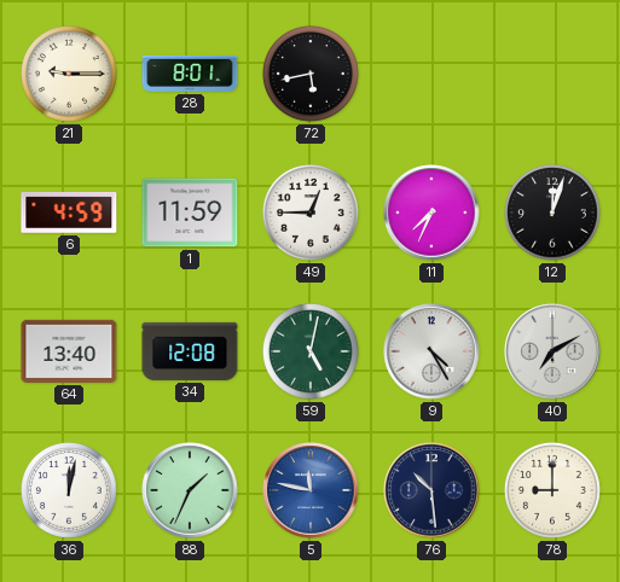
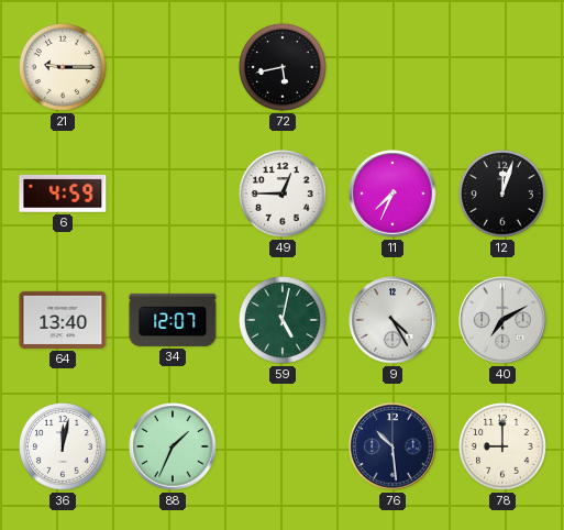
28: 8:01 -> none (190, 75)
1: 11:59 -> none (190, 213)
34: 12:08 -> 12:07 (173, 320)
5: 11:47 -> none (311, 490)
